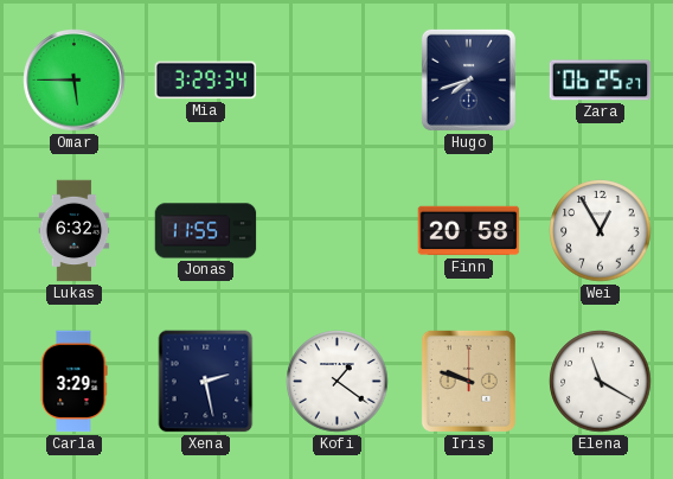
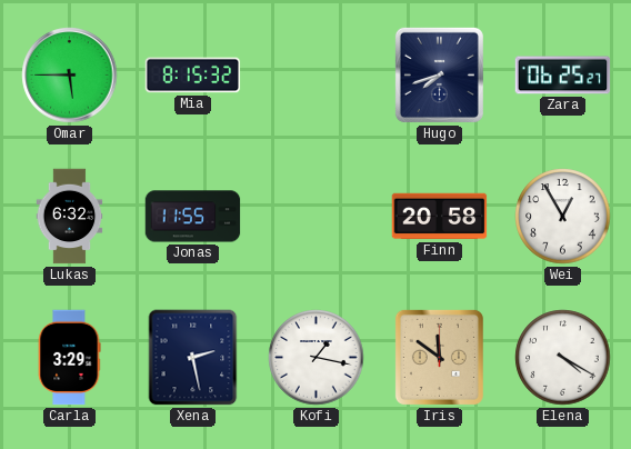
Mia: 3:29 -> 8:15 (193, 76)
Kofi: 1:21 -> 1:17 (317, 358)
Iris: 9:48 -> 11:51 (439, 357)
Elena: 11:20 -> 4:20 (563, 358)
